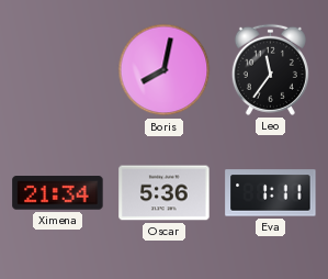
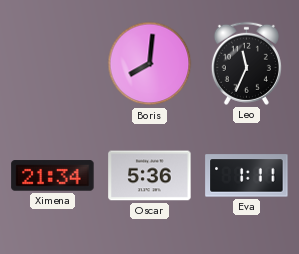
Boris: 8:02 -> 8:01 (150, 64)
Leo: 11:36 -> 11:34 (246, 63)
